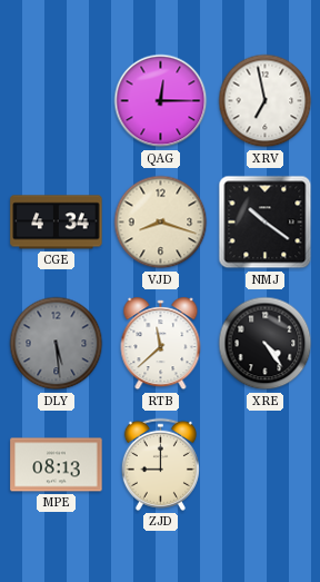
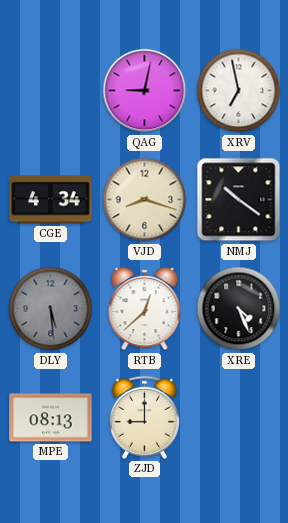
QAG: 12:15 -> 9:02 (145, 91)
RTB: 11:38 -> 12:38 (145, 309)
XRE: 4:24 -> 4:26 (239, 309)
